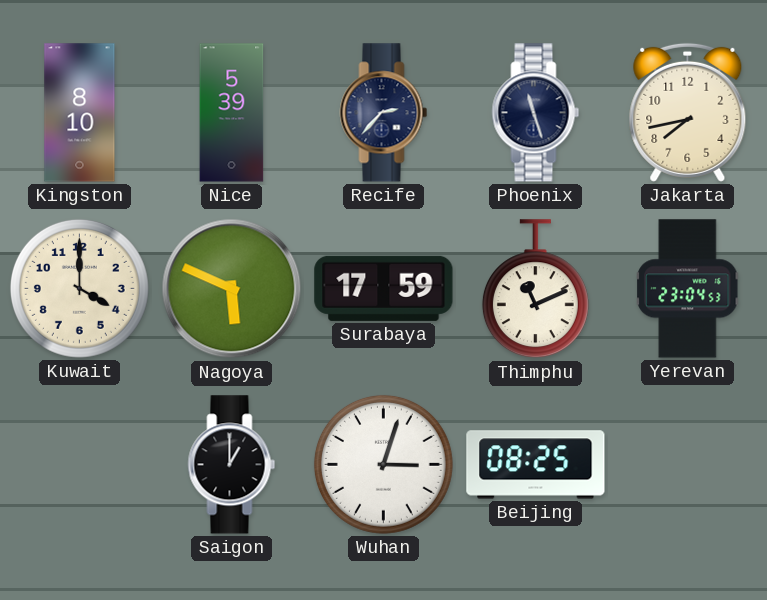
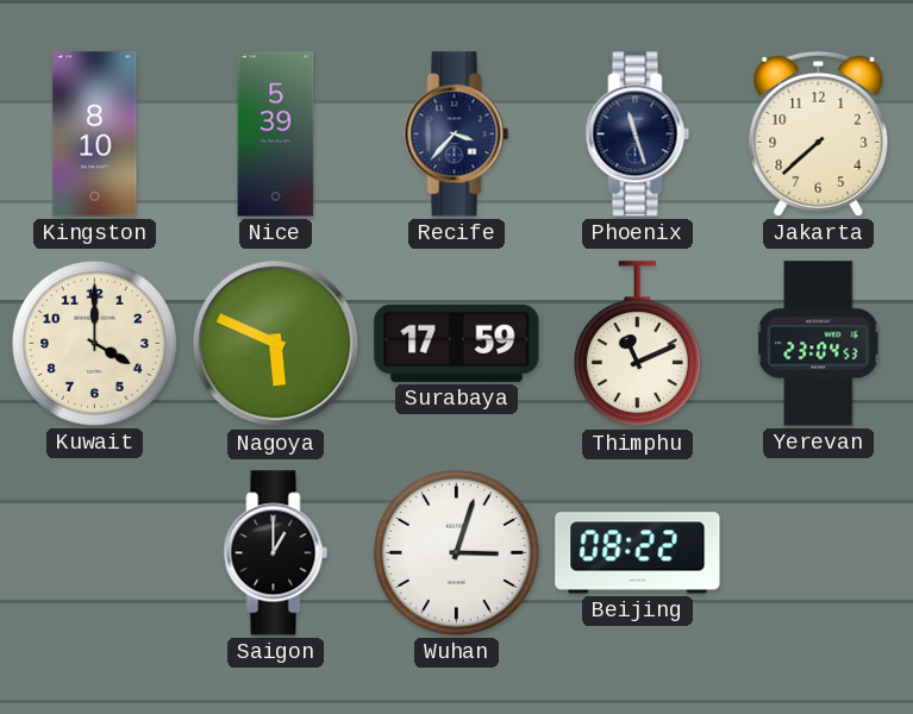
Recife: 2:37 -> 3:37 (457, 134)
Jakarta: 7:43 -> 7:38 (819, 133)
Beijing: 08:25 -> 08:22 (638, 553)
